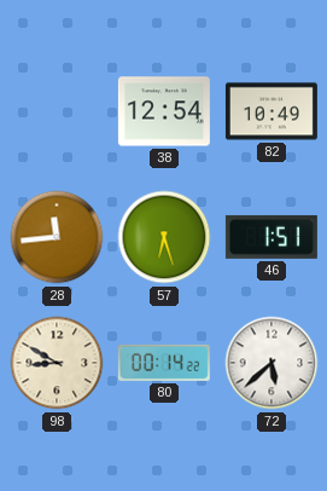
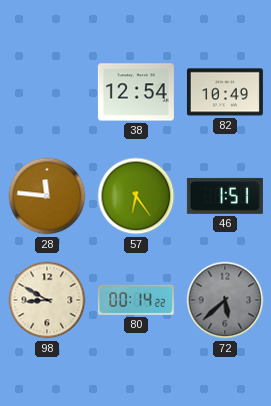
28: 11:44 -> 11:46 (47, 196)
57: 6:27 -> 6:24 (136, 196)
72 dial: white -> grey (225, 300)
